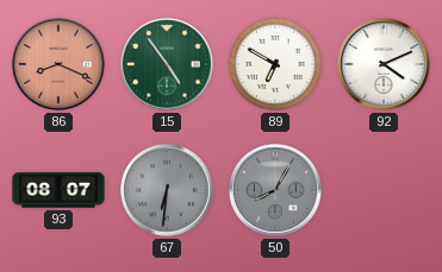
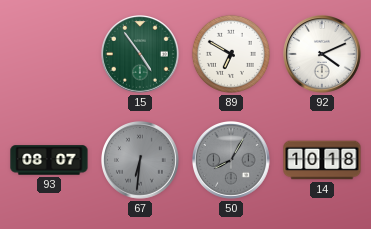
86: 8:19 -> none (60, 65)
14: none -> 10:18 (322, 160)
